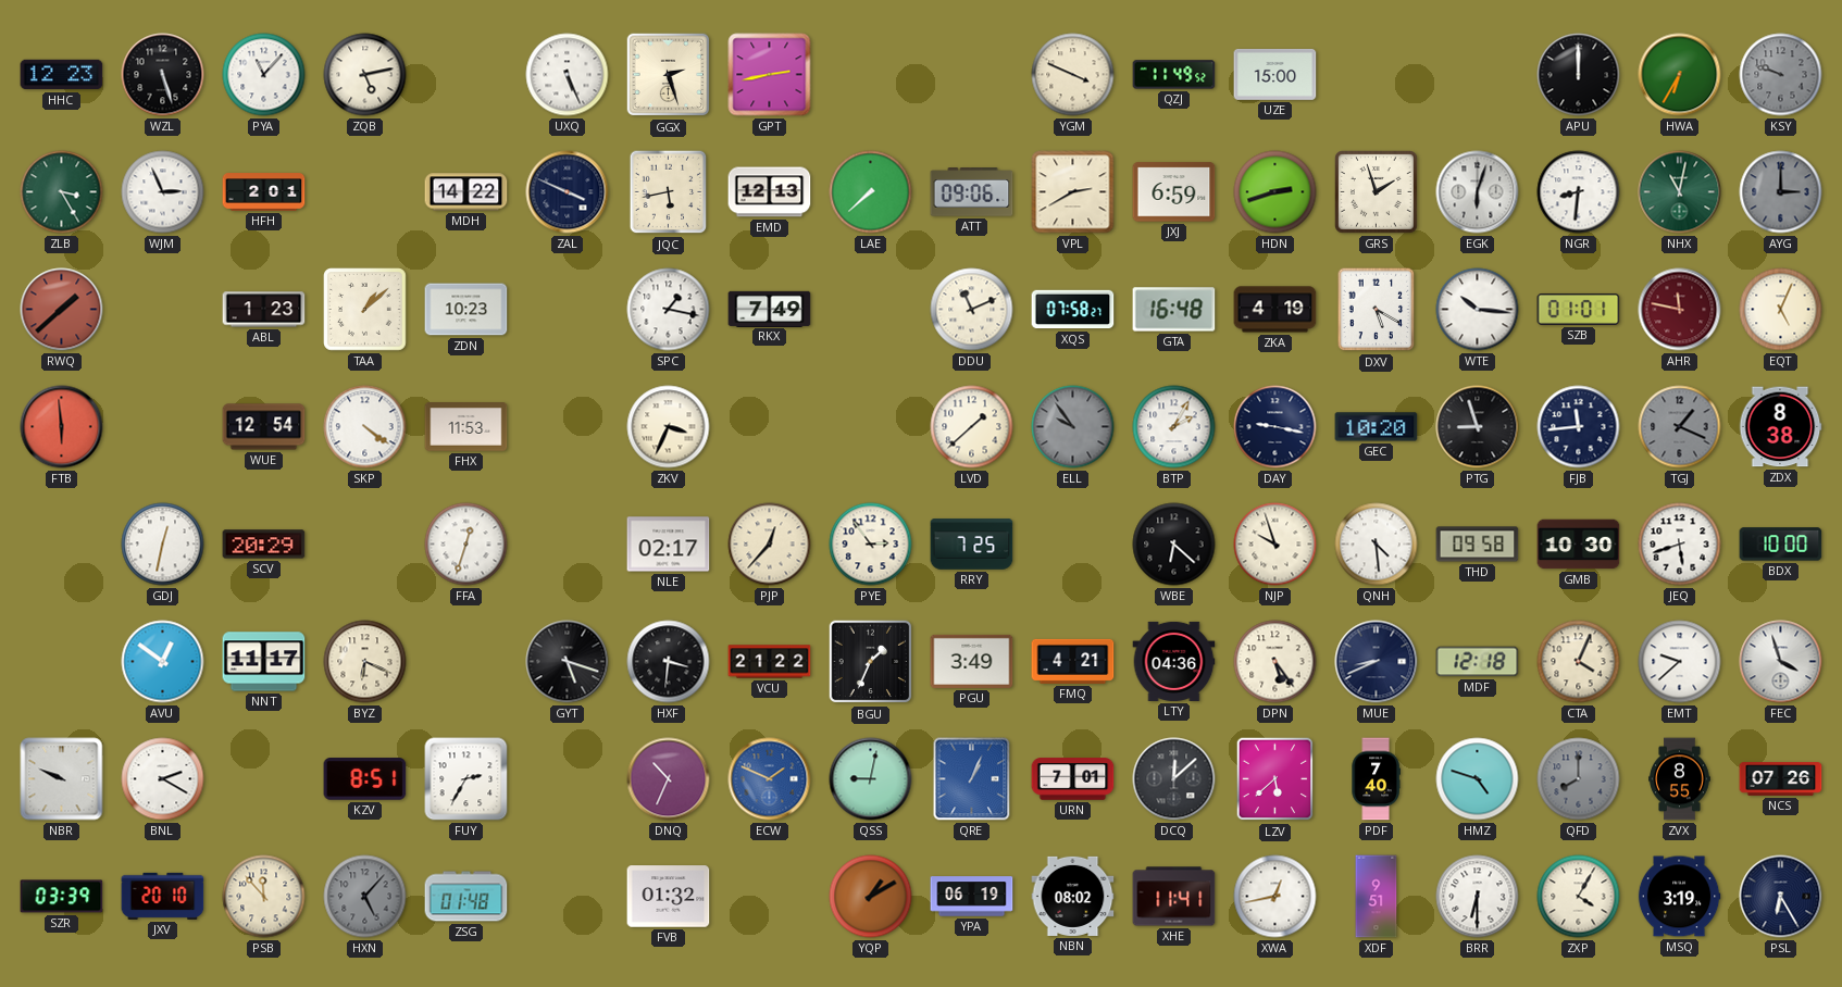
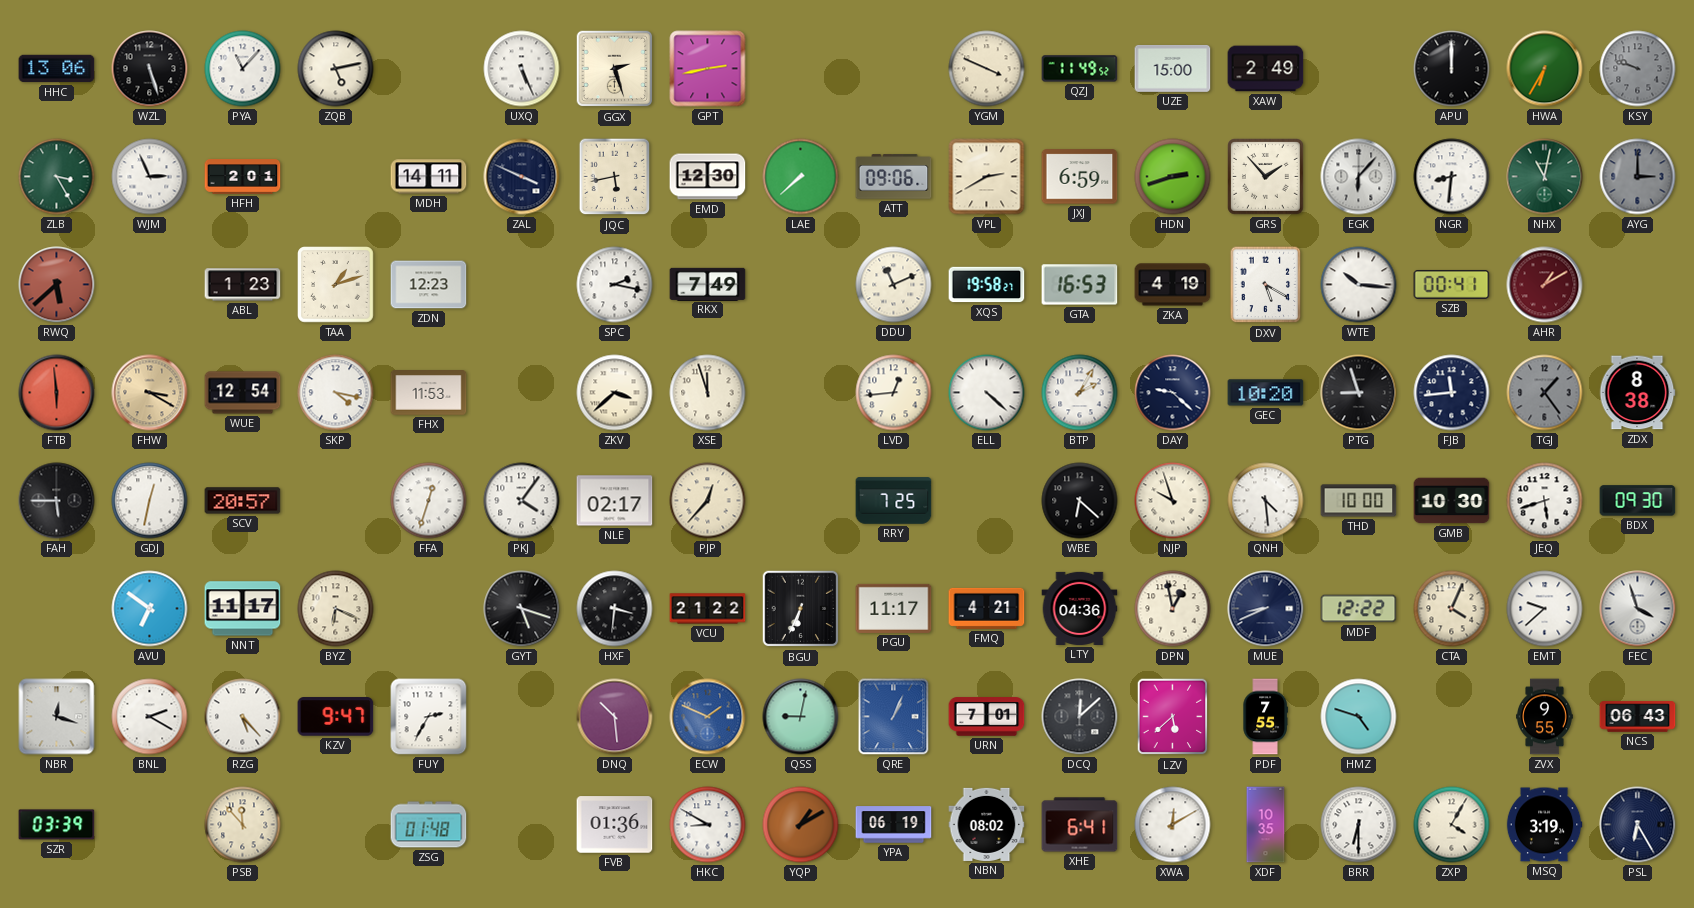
HHC: 12:23 -> 13:06 (57, 69)
XAW: none -> 2:49 (1266, 69)
MDH: 14:22 -> 14:11 (429, 177)
EMD: 12:13 -> 12:30 (708, 177)
GRS: 1:57 -> 1:53 (1266, 177)
EGK: 6:03 -> 6:07 (1359, 177)
RWQ: 1:38 -> 5:38 (57, 285)
TAA: 1:08 -> 1:12 (336, 285)
ZDN: 10:23 -> 12:23 (429, 285)
SPC: 1:17 -> 2:17 (615, 285)
XQS: 07:58 -> 19:58 (987, 285)
GTA: 16:48 -> 16:53 (1080, 285)
SZB: 01:01 -> 00:41 (1452, 284)
AHR: 11:47 -> 1:10 (1545, 285)
EQT: 5:04 -> none (1781, 310)
FHW: none -> 3:20 (150, 393)
SKP: 4:21 -> 4:17 (336, 393)
ZKV: 3:34 -> 3:38 (615, 393)
XSE: none -> 11:57 (708, 393)
LVD: 1:38 -> 12:44 (894, 393)
ELL: 9:54 -> 4:22 (987, 393)
ELL dial: grey -> white (987, 393)
DAY: 9:17 -> 9:22 (1173, 393)
TGJ: 1:19 -> 1:24 (1545, 393)
FAH: none -> 5:45 (57, 501)
SCV: 20:29 -> 20:57 (243, 501)
PKJ: none -> 4:06 (522, 501)
PYE: 2:54 -> none (871, 545)
THD: 09:58 -> 10:00 (1359, 501)
BDX: 10:00 -> 09:30 (1638, 501)
AVU: 12:51 -> 6:51 (150, 609)
BGU: 1:34 -> 6:34 (801, 609)
PGU: 3:49 -> 11:17 (894, 608)
DPN: 5:24 -> 12:58 (1173, 609)
MDF: 12:18 -> 12:22 (1359, 609)
NBR: 9:49 -> 12:18 (57, 717)
RZG: none -> 5:23 (243, 717)
KZV: 8:51 -> 9:47 (336, 717)
DNQ: 10:34 -> 10:29 (615, 717)
PDF: 7:40 -> 7:55 (1265, 717)
QFD: 8:00 -> none (1579, 779)
ZVX: 8:55 -> 9:55 (1545, 717)
NCS: 07:26 -> 06:43 (1638, 717)
JXV: 20:10 -> none (163, 896)
HXN: 5:07 -> none (365, 897)
FVB: 01:32 -> 01:36 (615, 825)
HKC: none -> 8:50 (708, 825)
XHE: 11:41 -> 6:41 (1080, 825)
XWA: 12:43 -> 12:10 (1173, 825)
XDF: 9:51 -> 10:35 (1266, 825)
